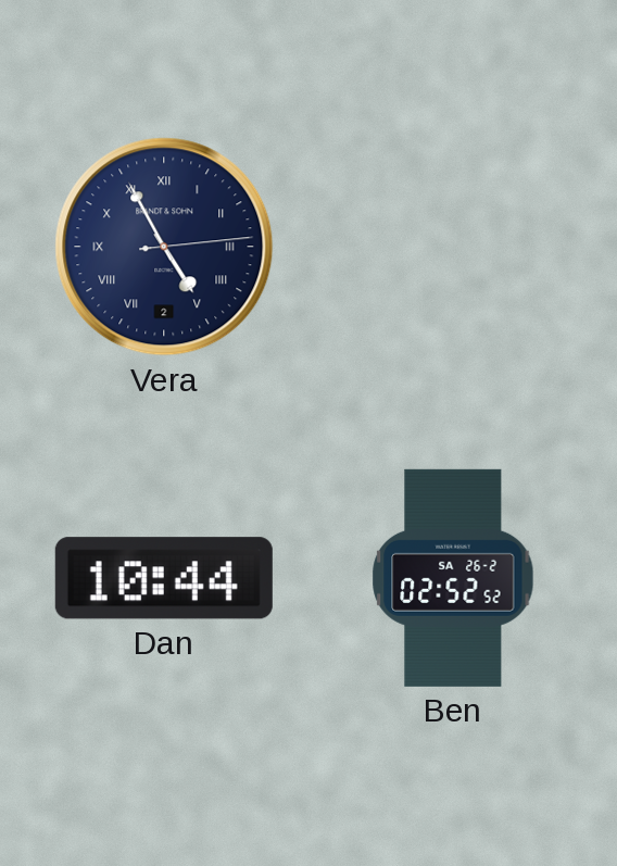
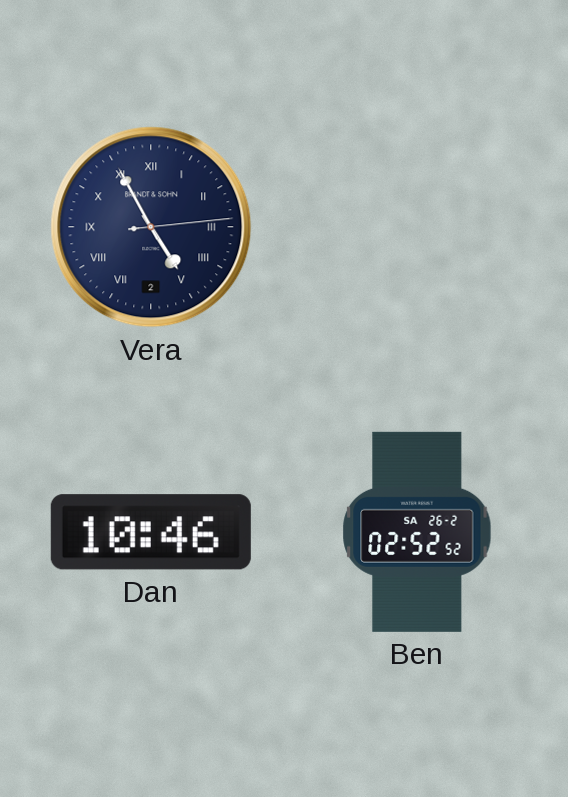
Dan: 10:44 -> 10:46 (151, 532)
